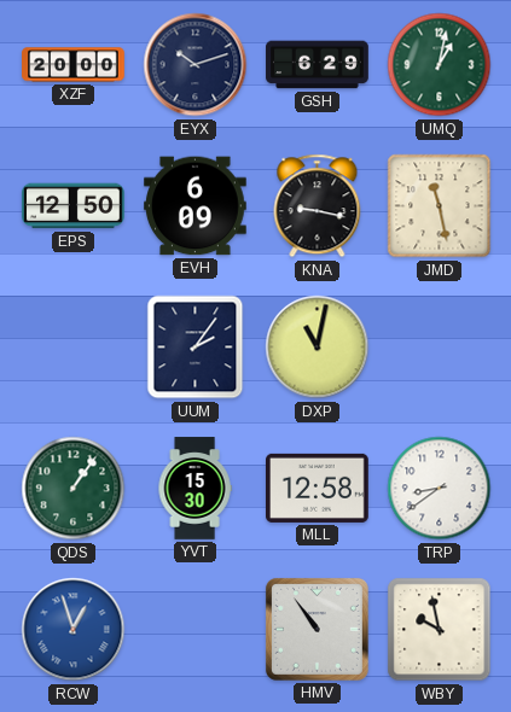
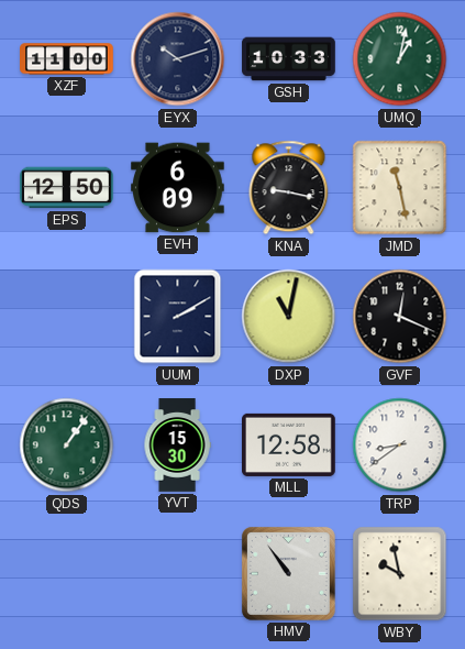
XZF: 20:00 -> 11:00 (67, 59)
GSH: 6:29 -> 10:33 (289, 59)
UUM: 2:06 -> 2:10 (178, 317)
GVF: none -> 12:19 (400, 317)
RCW: 12:57 -> none (74, 630)
